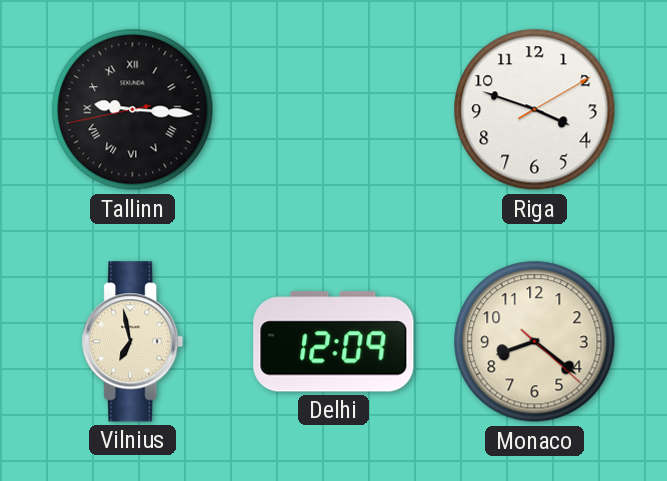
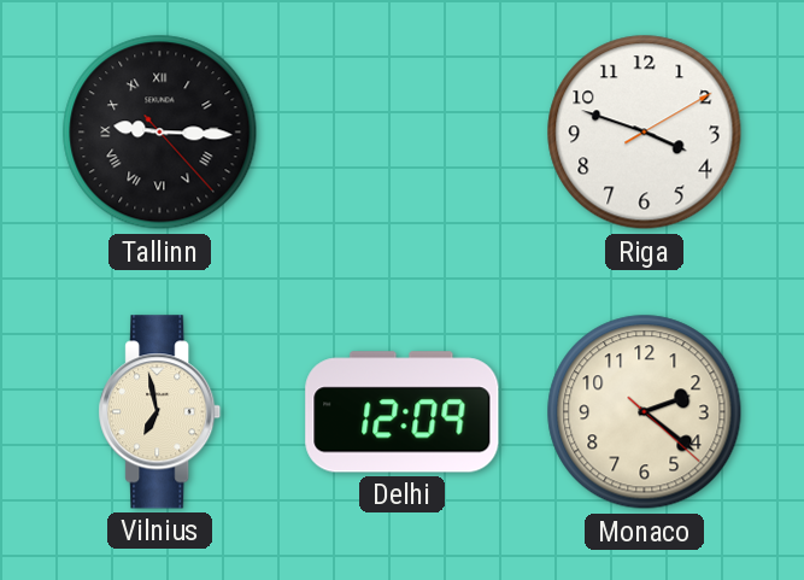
Tallinn: 9:15:43 -> 9:15:23 (160, 133)
Monaco: 8:21 -> 2:21 (645, 412)
